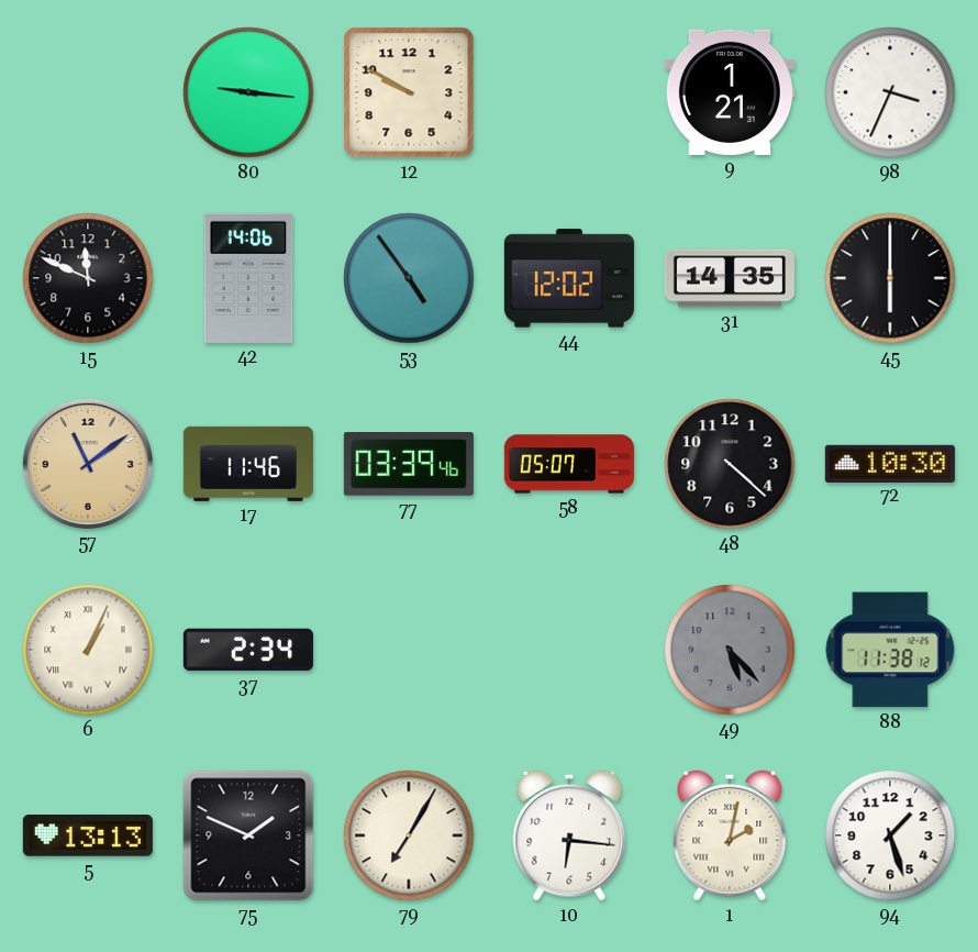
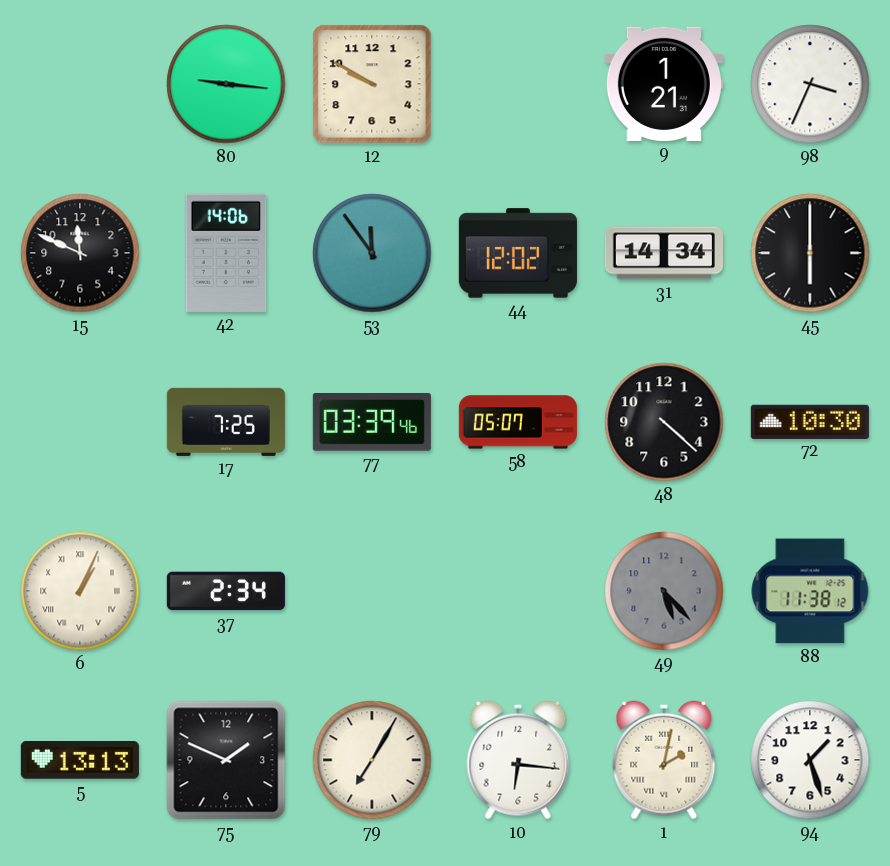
53: 4:54 -> 11:54 (372, 253)
31: 14:35 -> 14:34 (664, 253)
57: 11:09 -> none (88, 464)
17: 11:46 -> 7:25 (226, 422)
